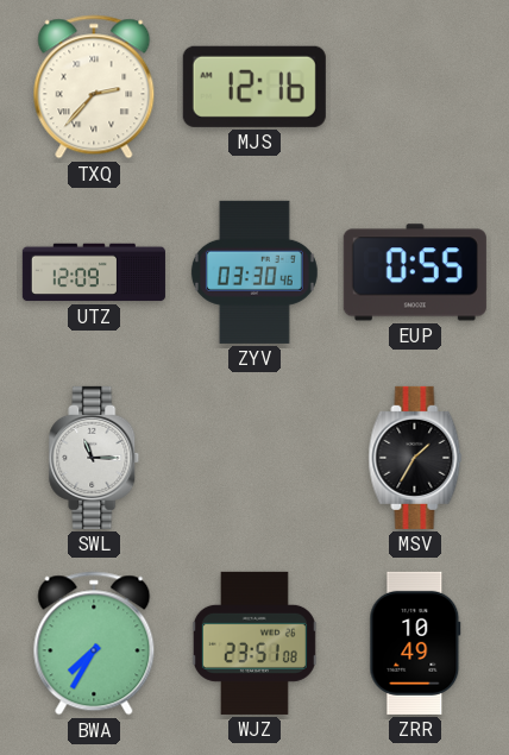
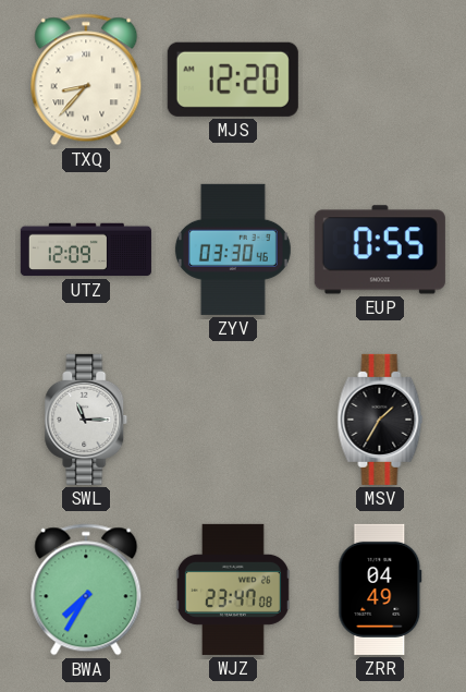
TXQ: 2:37 -> 8:37 (86, 80)
MJS: 12:16 -> 12:20 (233, 80)
WJZ: 23:51 -> 23:47 (233, 590)
ZRR: 10:49 -> 04:49 (380, 590)
